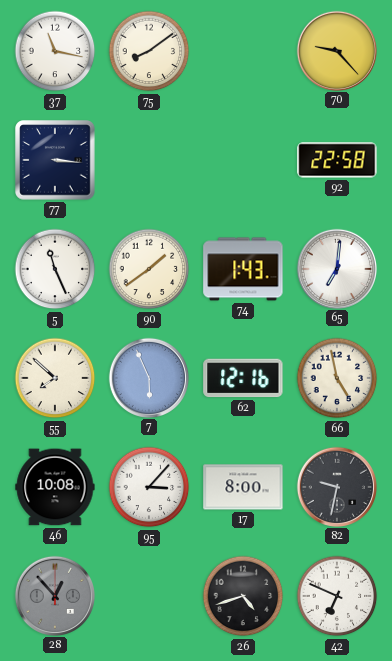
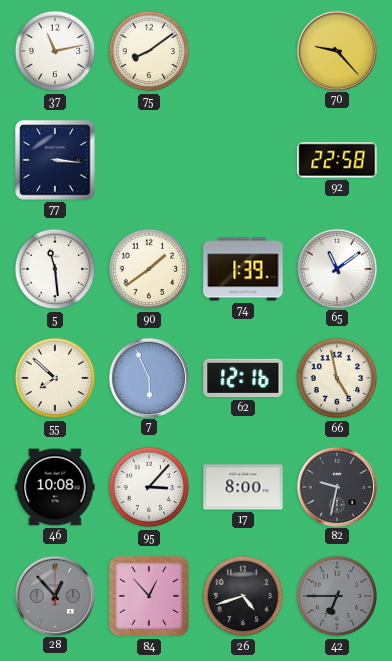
37: 11:17 -> 11:13 (55, 51)
5: 11:26 -> 11:29 (55, 269)
74: 1:43 -> 1:39 (243, 269)
65: 7:01 -> 11:09 (336, 268)
84: none -> 12:53 (149, 596)
42: 6:49 -> 6:45 (337, 596)
42 dial: white -> grey (337, 596)
